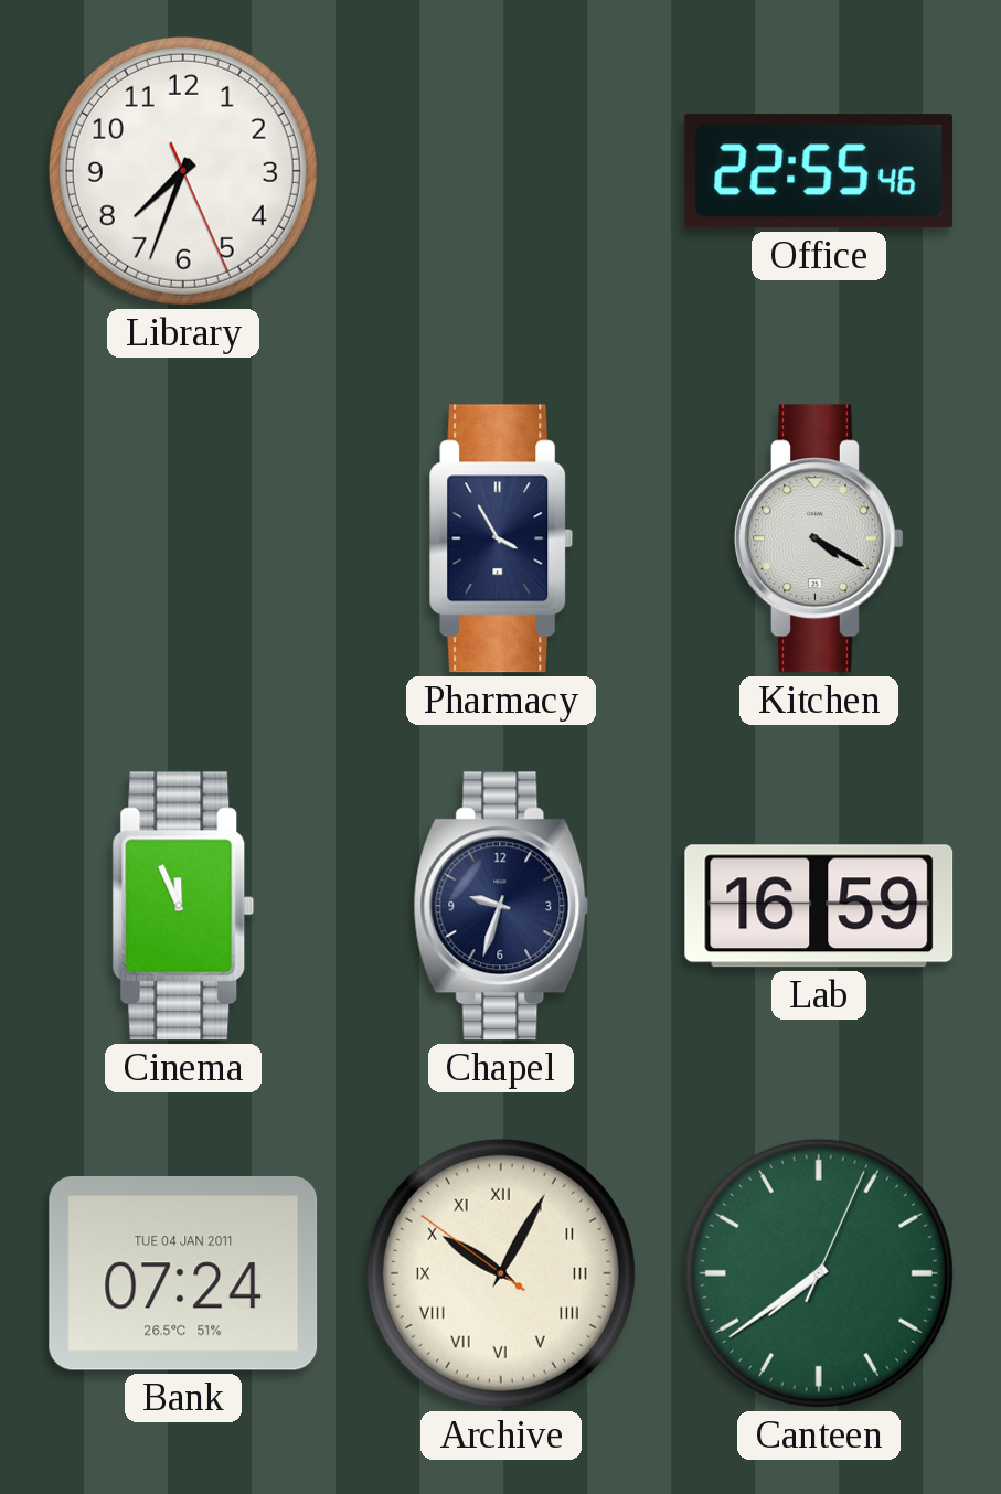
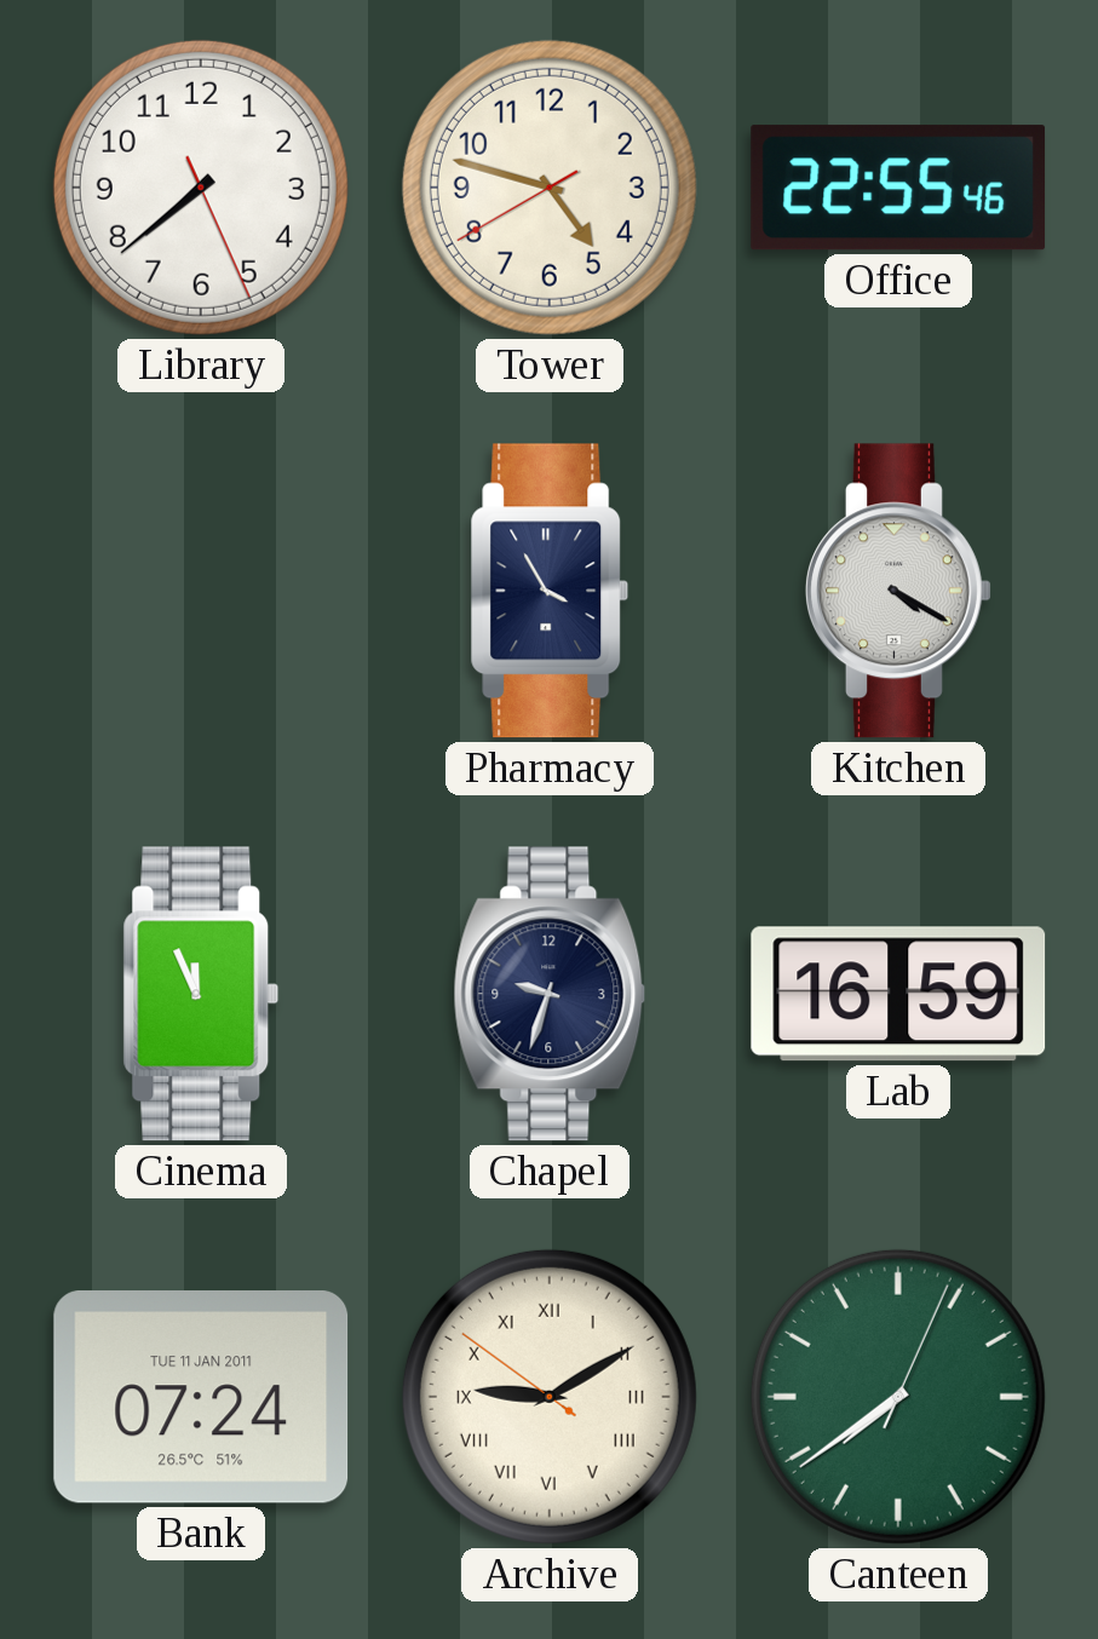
Library: 7:33 -> 7:38 (201, 188)
Tower: none -> 4:47 (550, 188)
Bank date: TUE 04 JAN 2011 -> TUE 11 JAN 2011 (201, 1398)
Archive: 10:04 -> 9:09 (550, 1397)
